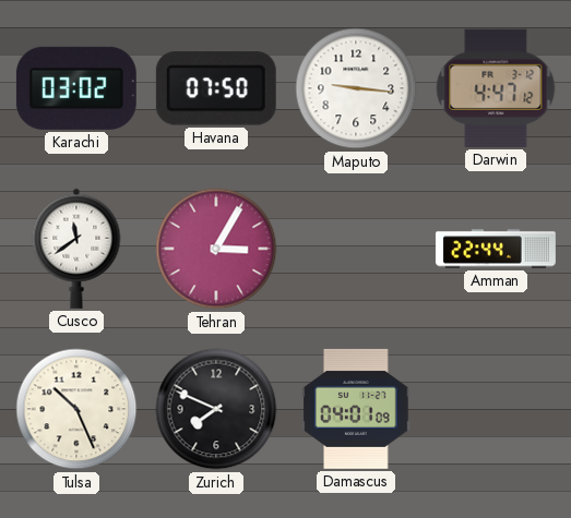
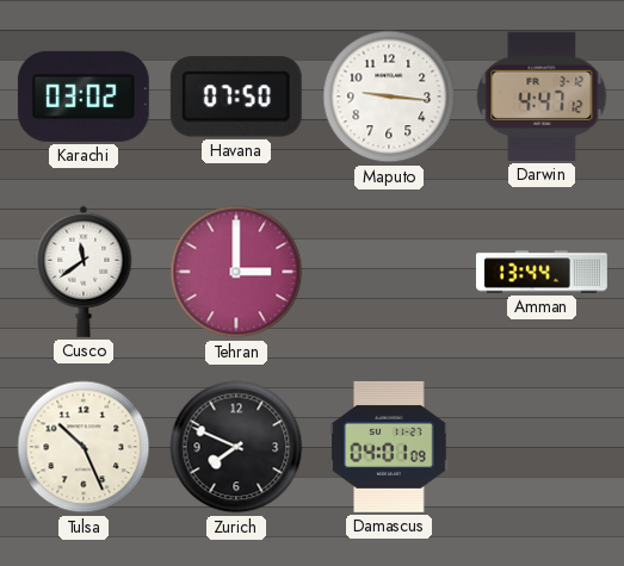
Tehran: 3:05 -> 3:00 (236, 272)
Amman: 22:44 -> 13:44 (542, 272)
